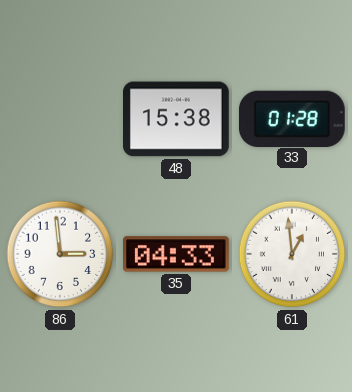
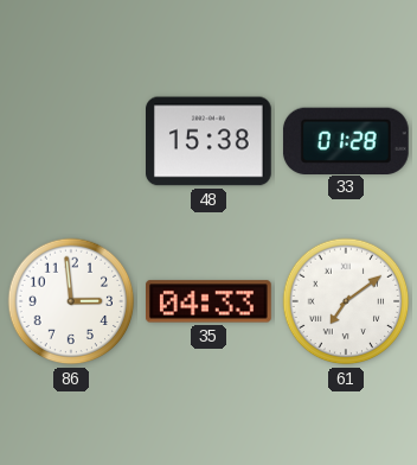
61: 12:59 -> 7:09 (346, 301)
